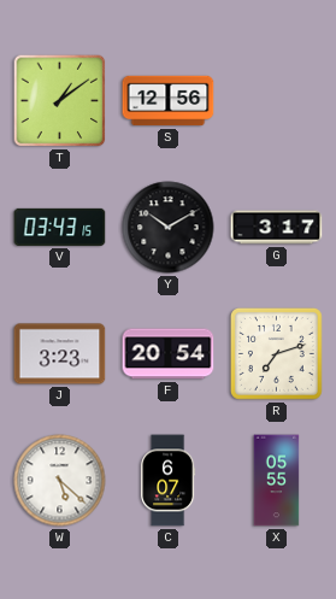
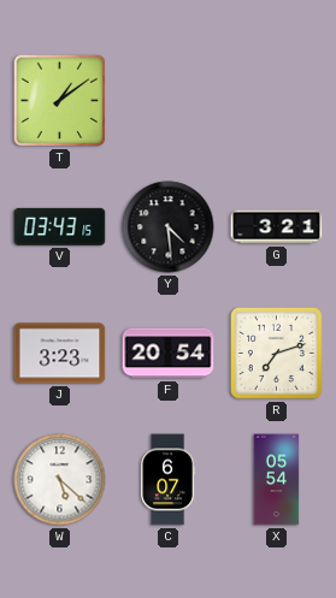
S: 12:56 -> none (169, 101)
Y: 10:10 -> 4:29 (169, 227)
G: 3:17 -> 3:21 (277, 227)
X: 05:55 -> 05:54 (277, 480)
